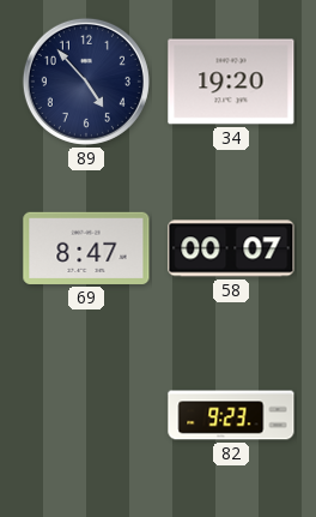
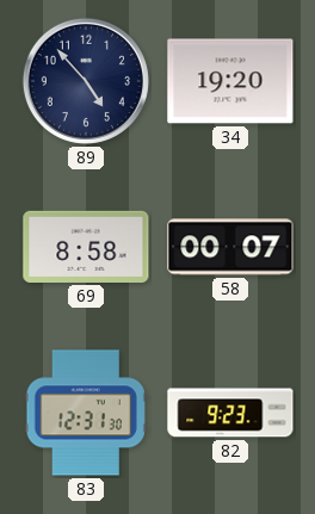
69: 8:47 -> 8:58 (86, 247)
83: none -> 12:31 (86, 413)
